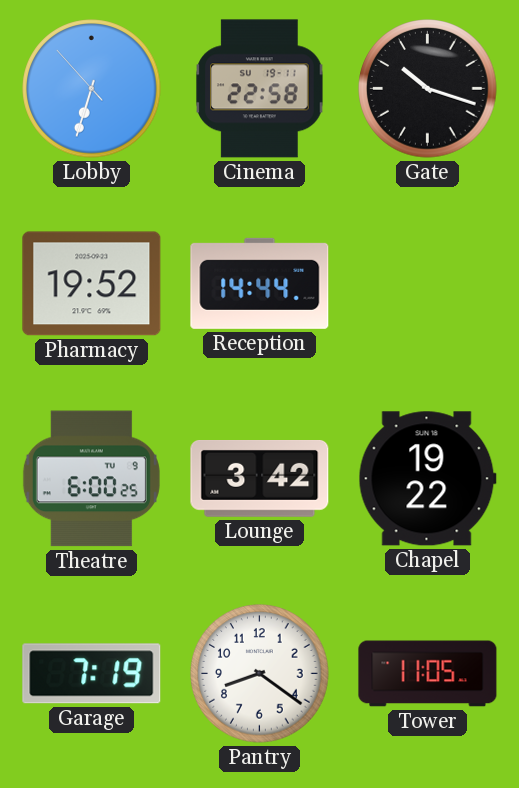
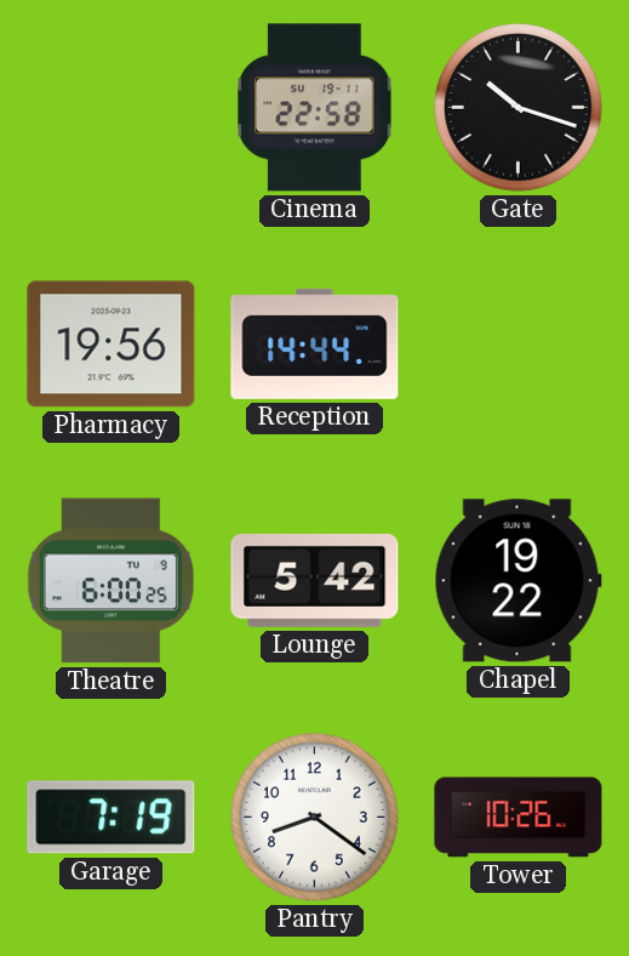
Lobby: 6:32 -> none (92, 89)
Pharmacy: 19:52 -> 19:56 (111, 345)
Lounge: 3:42 -> 5:42 (315, 581)
Tower: 11:05 -> 10:26 (519, 818)
